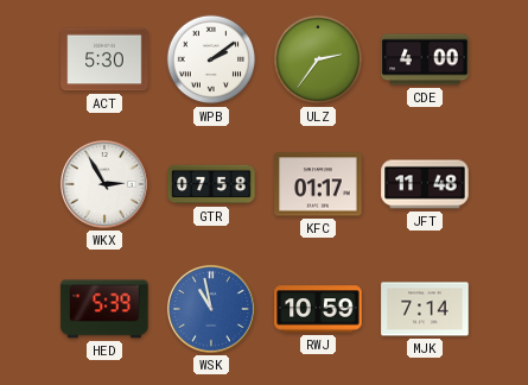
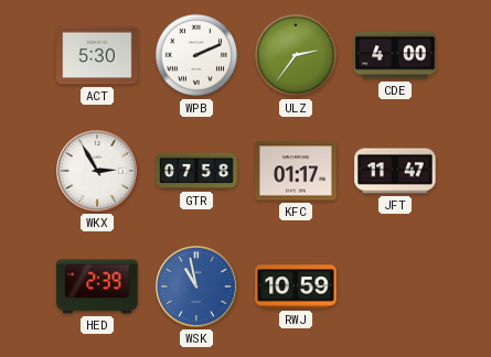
WPB: 2:09 -> 2:11 (196, 55)
JFT: 11:48 -> 11:47 (395, 171)
HED: 5:39 -> 2:39 (97, 286)
MJK: 7:14 -> none (425, 309)
